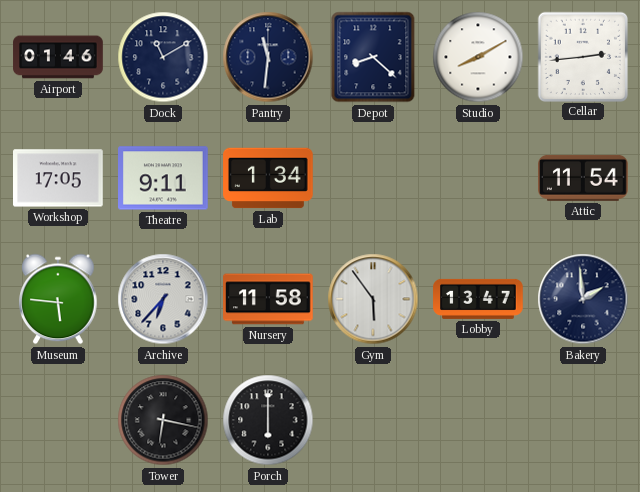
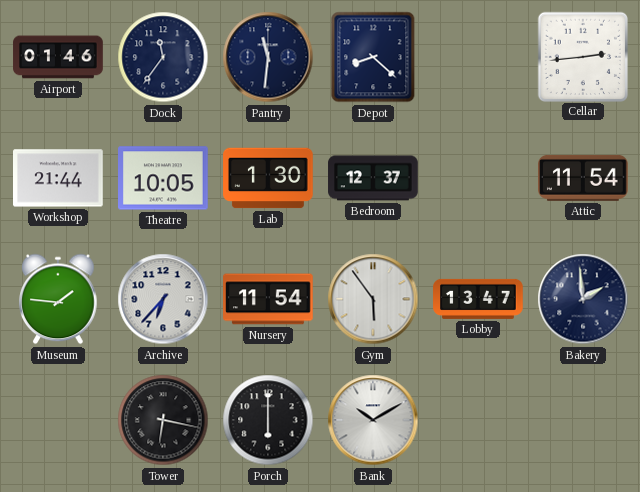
Dock: 11:10 -> 11:36 (163, 57)
Studio: 8:10 -> none (478, 57)
Workshop: 17:05 -> 21:44 (59, 178)
Theatre: 9:11 -> 10:05 (164, 178)
Lab: 1:34 -> 1:30 (268, 178)
Bedroom: none -> 12:37 (373, 178)
Museum: 5:46 -> 1:46 (58, 299)
Nursery: 11:58 -> 11:54 (268, 299)
Bank: none -> 10:10 (373, 420)
